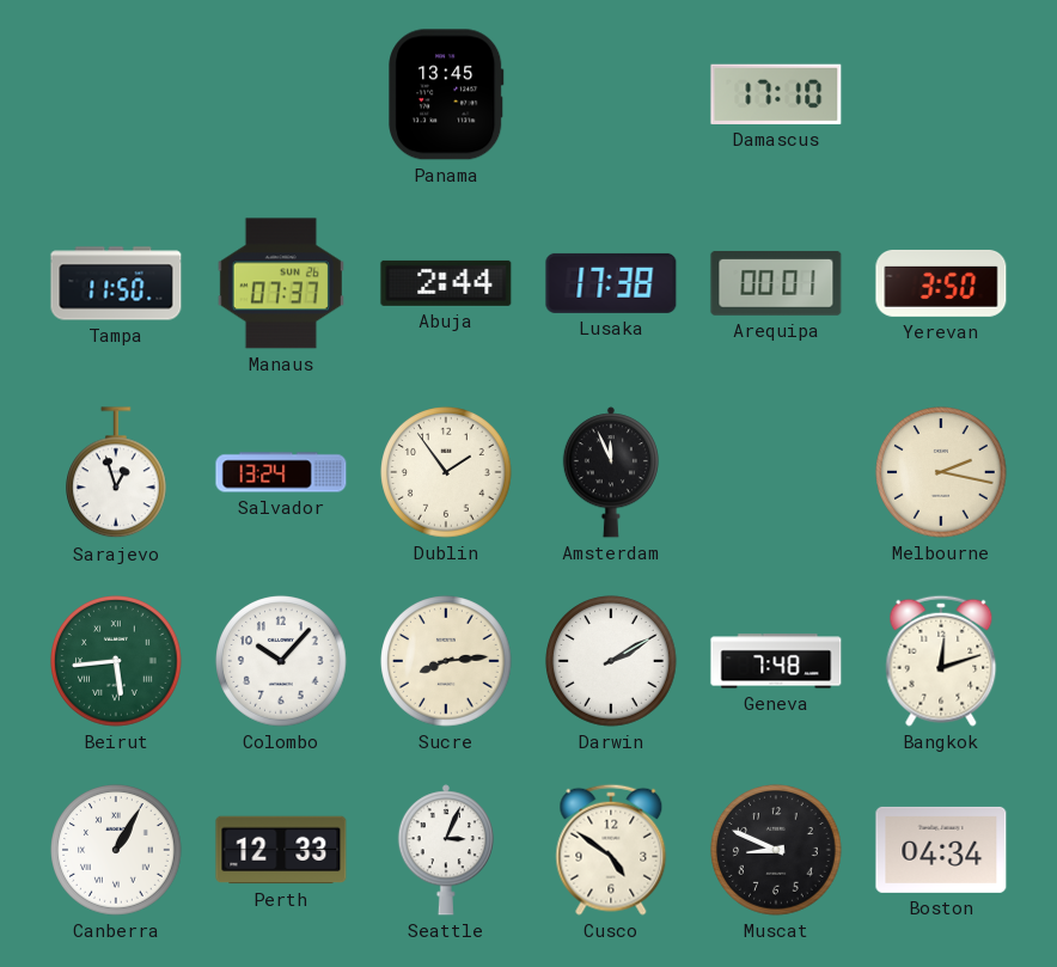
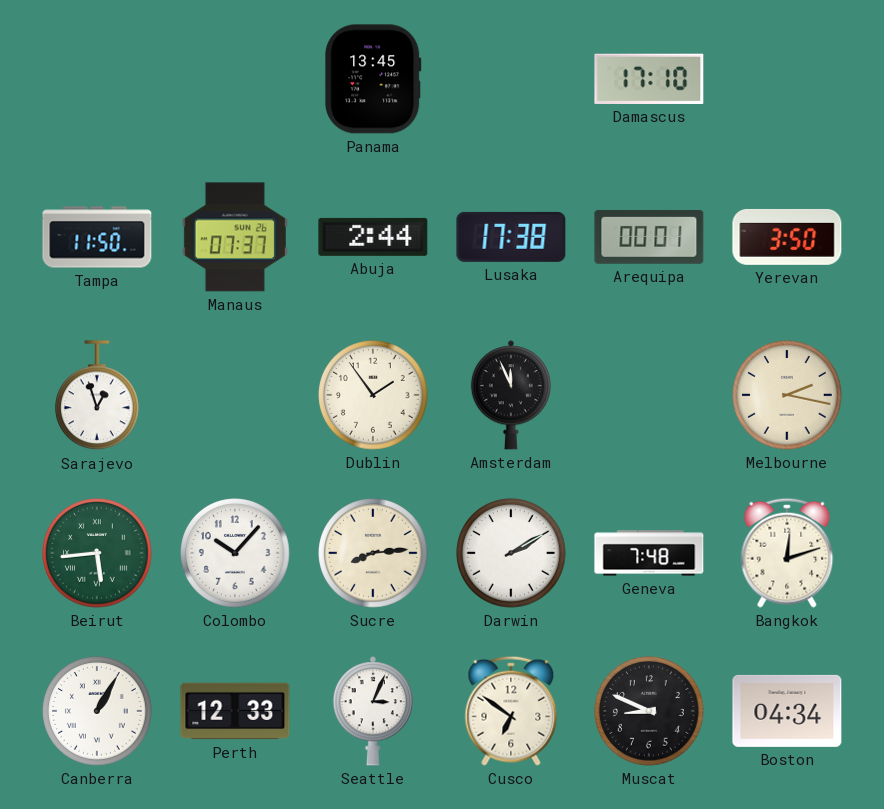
Salvador: 13:24 -> none (281, 472)
Cusco: 4:51 -> 6:51 (511, 711)
